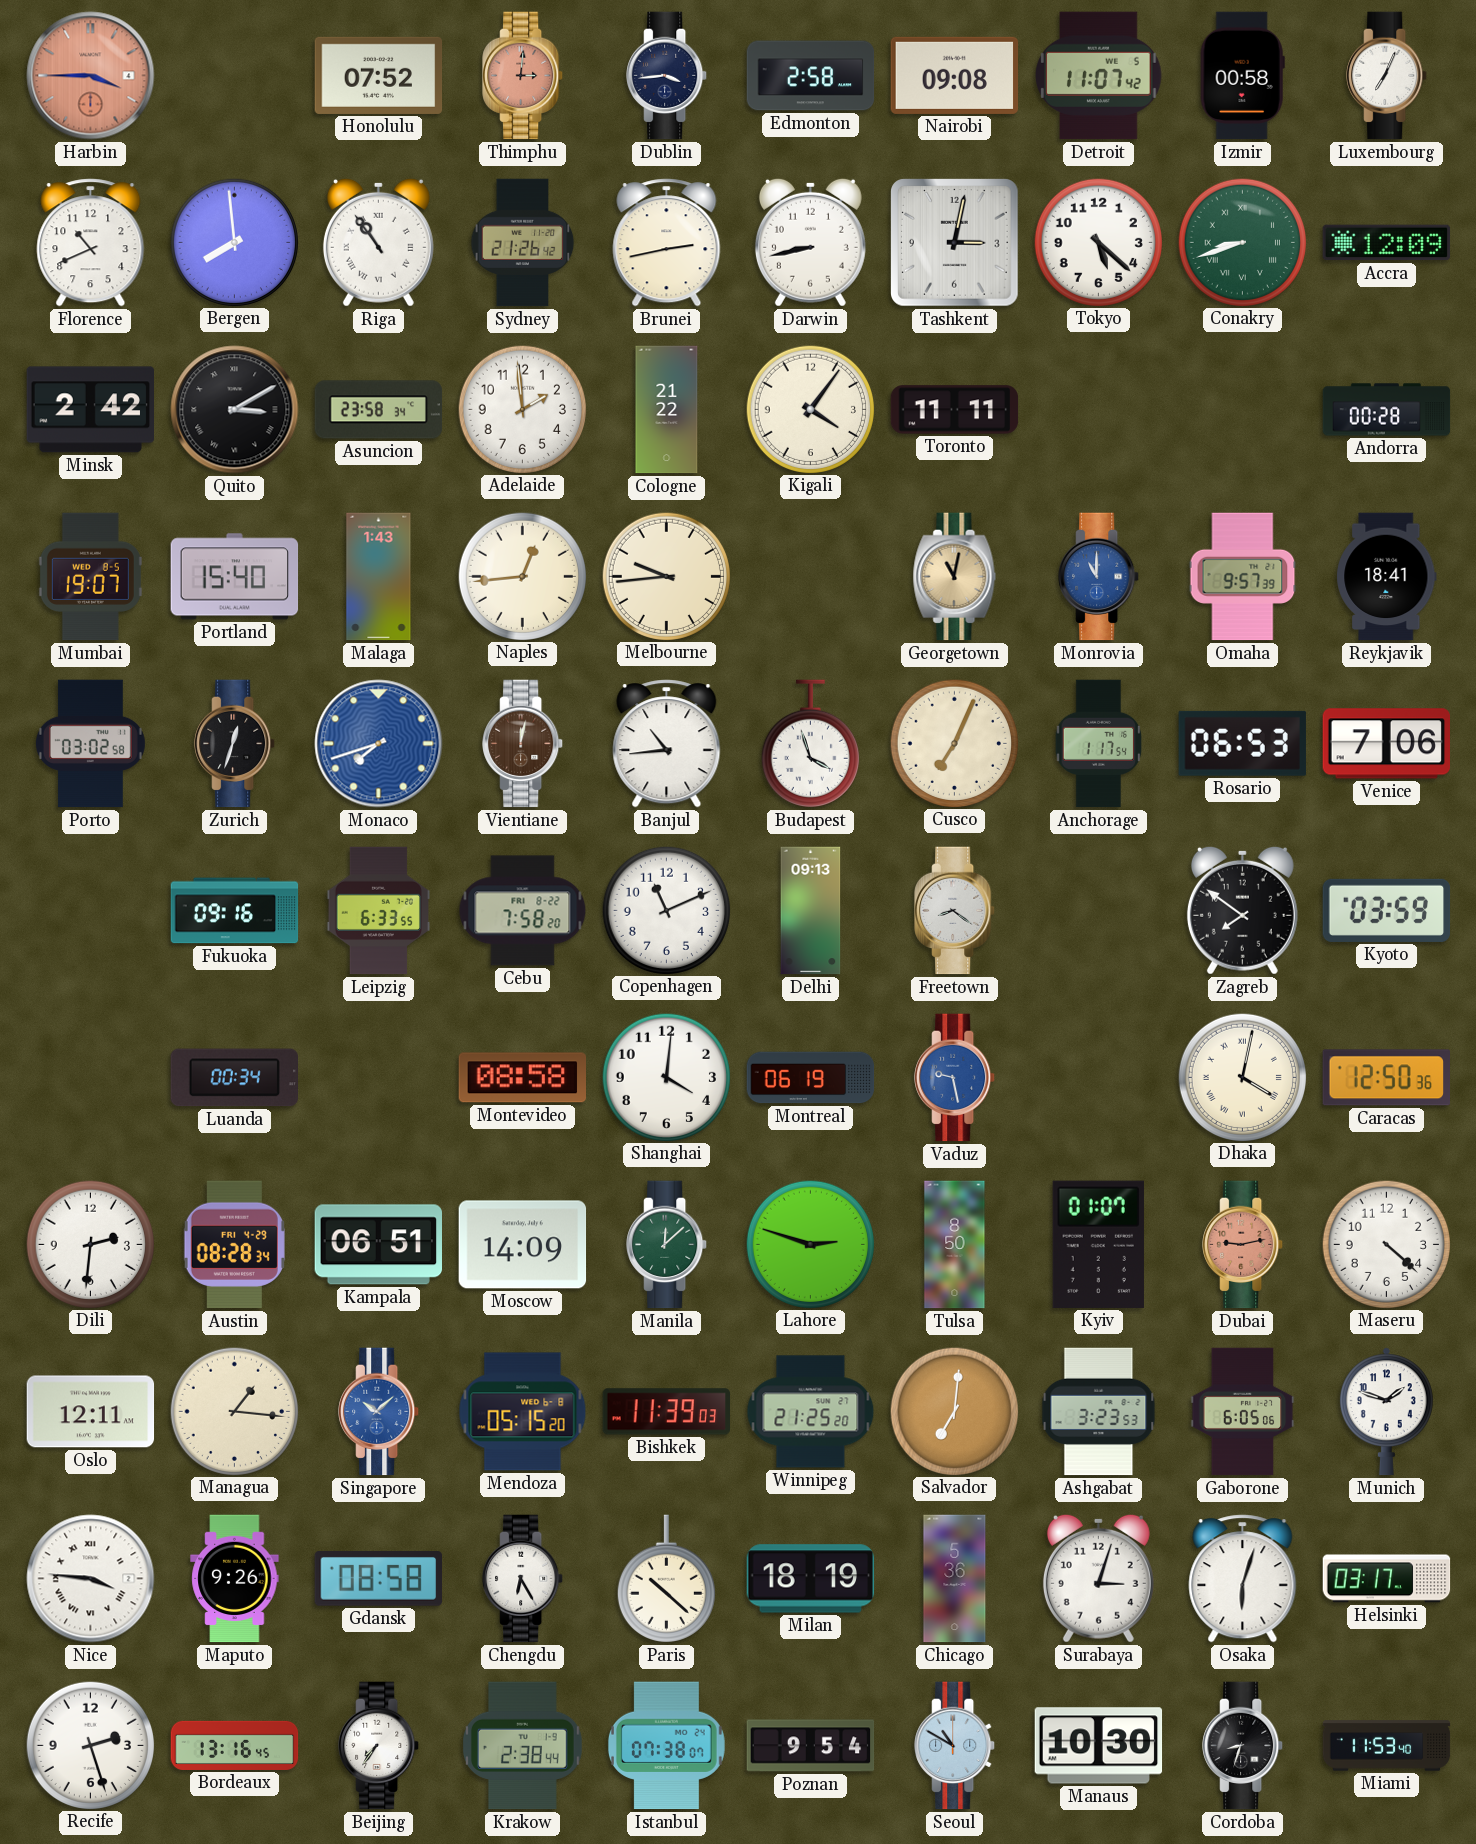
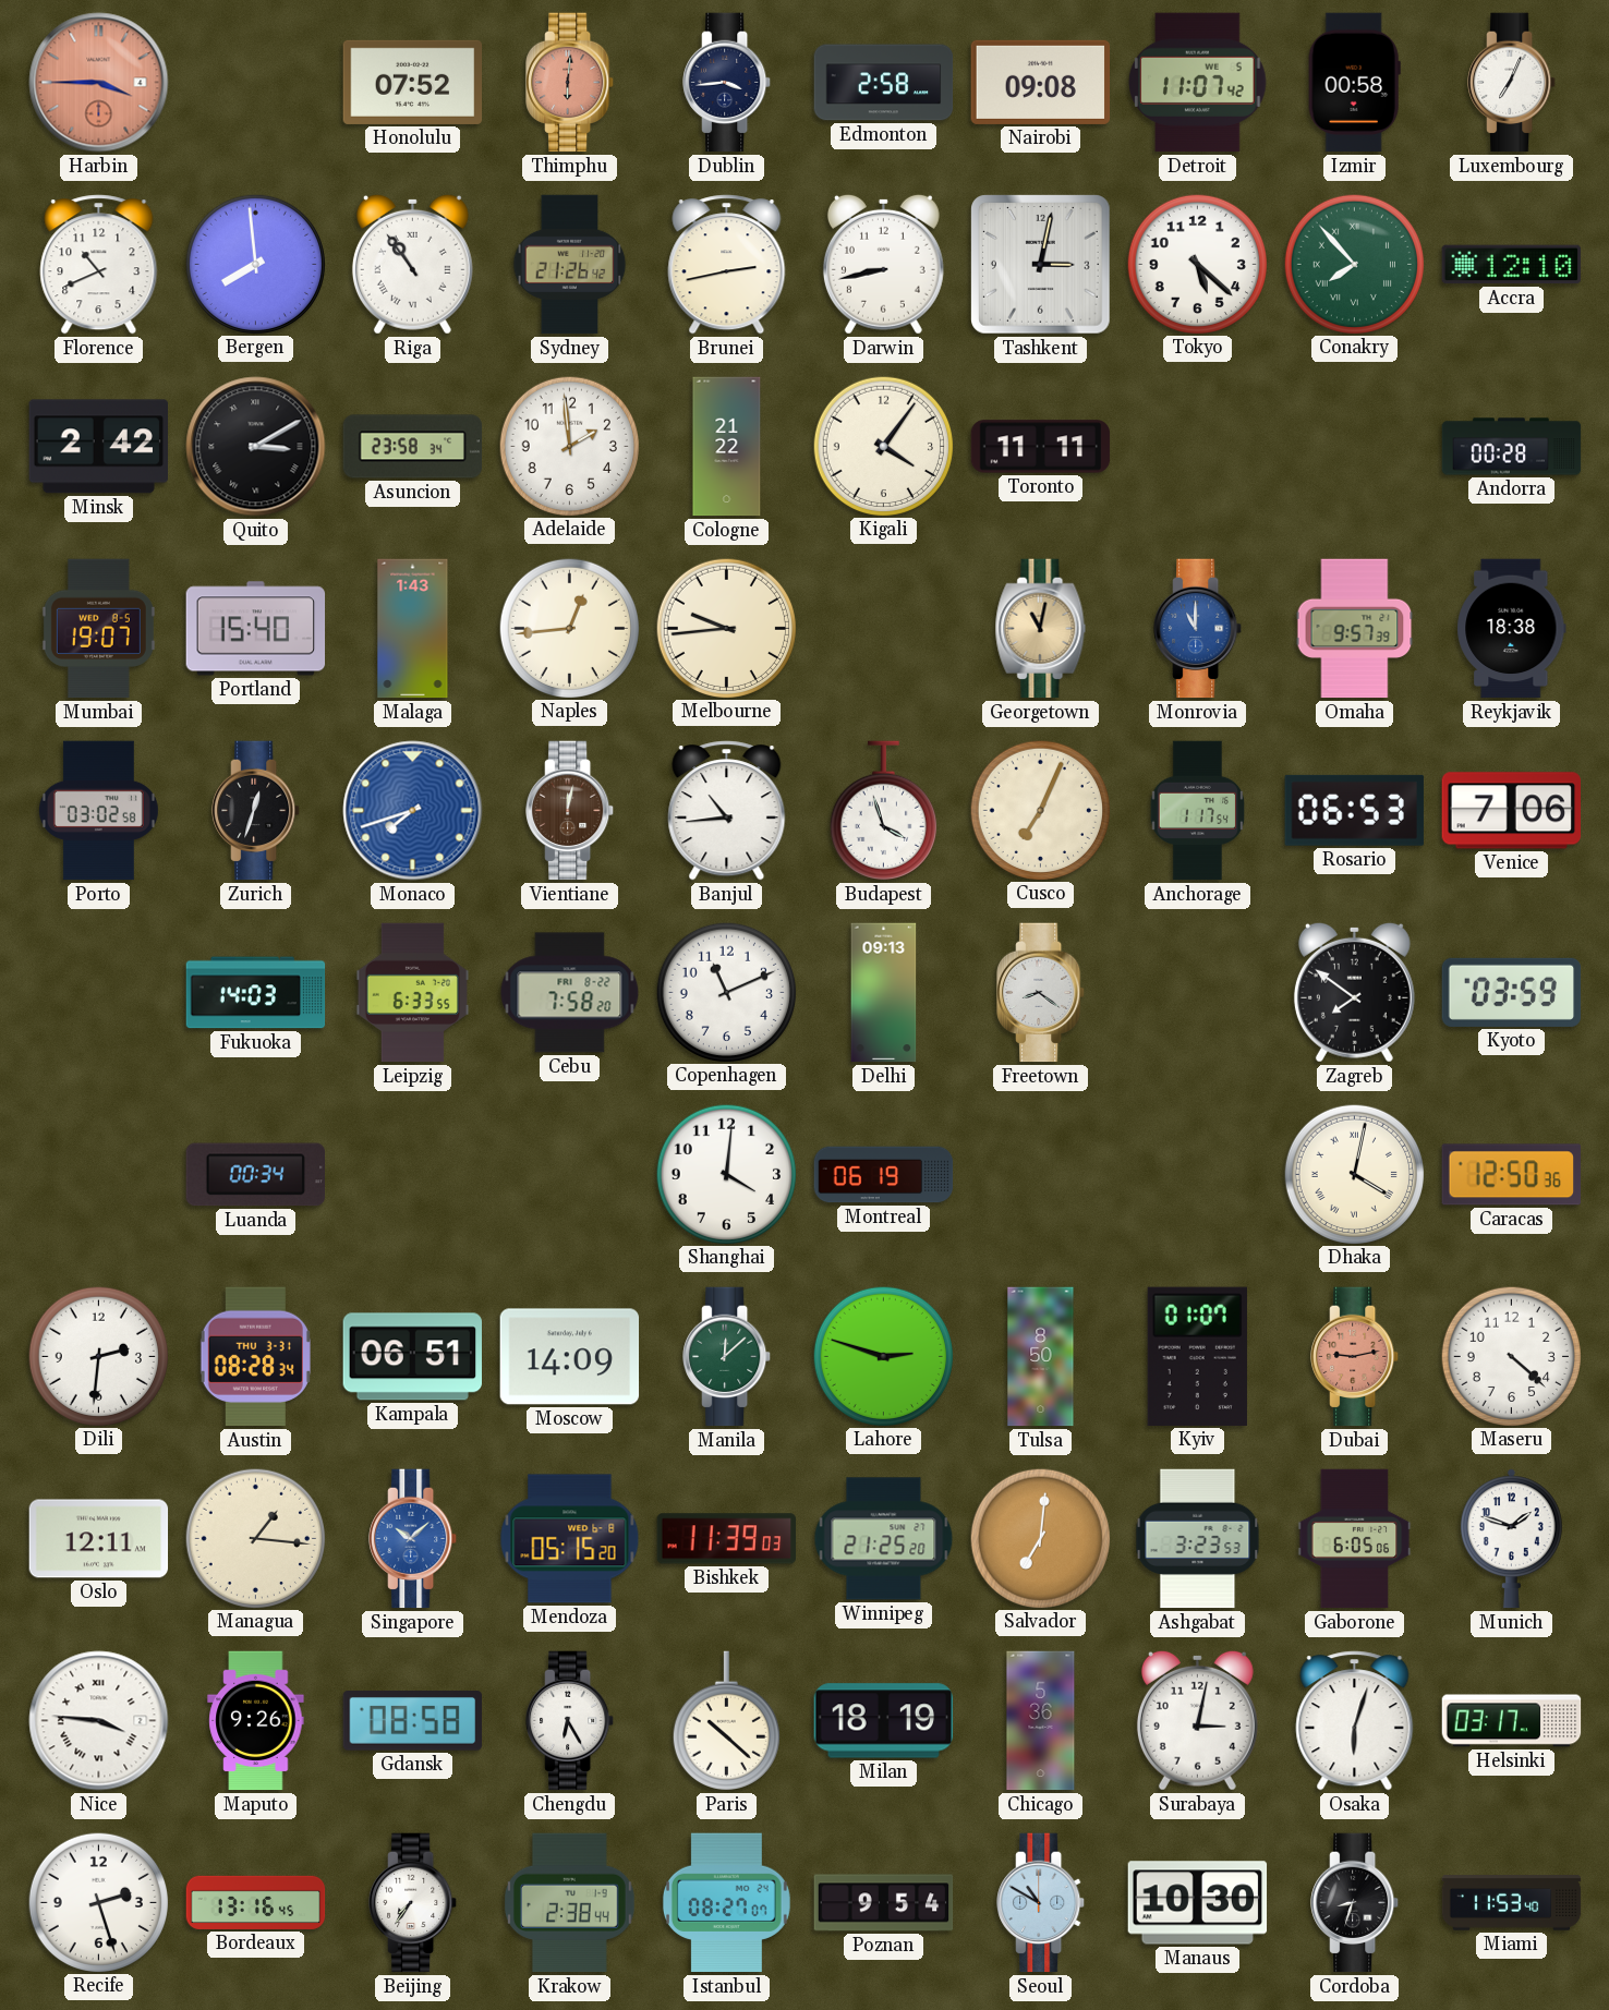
Thimphu: 3:01 -> 6:01 (570, 83)
Conakry: 8:42 -> 7:53 (1354, 264)
Accra: 12:09 -> 12:10 (1512, 265)
Reykjavik: 18:41 -> 18:38 (1512, 629)
Fukuoka: 09:16 -> 14:03 (256, 993)
Montevideo: 08:58 -> none (522, 1078)
Vaduz: 9:28 -> none (955, 1078)
Austin date: FRI 4-29 -> THU 3-31 (255, 1357)
Surabaya: 3:03 -> 3:02 (1197, 1720)
Istanbul: 07:38 -> 08:27 (726, 1903)
